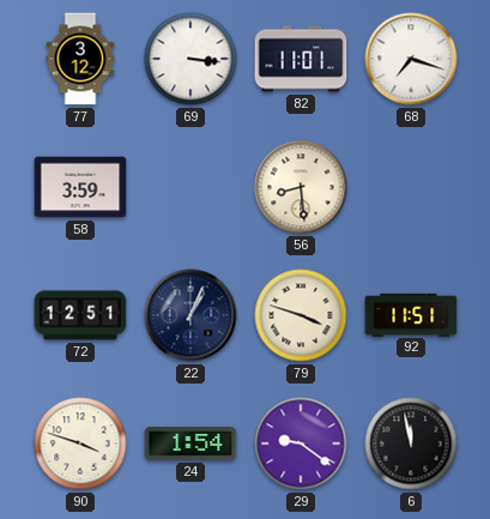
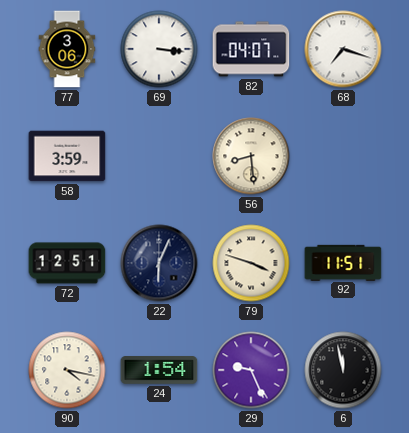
77: 3:12 -> 3:06 (67, 49)
82: 11:01 -> 04:07 (251, 49)
22: 1:04 -> 6:04 (159, 263)
90: 3:48 -> 4:17 (67, 370)
29: 9:21 -> 9:26 (251, 370)
